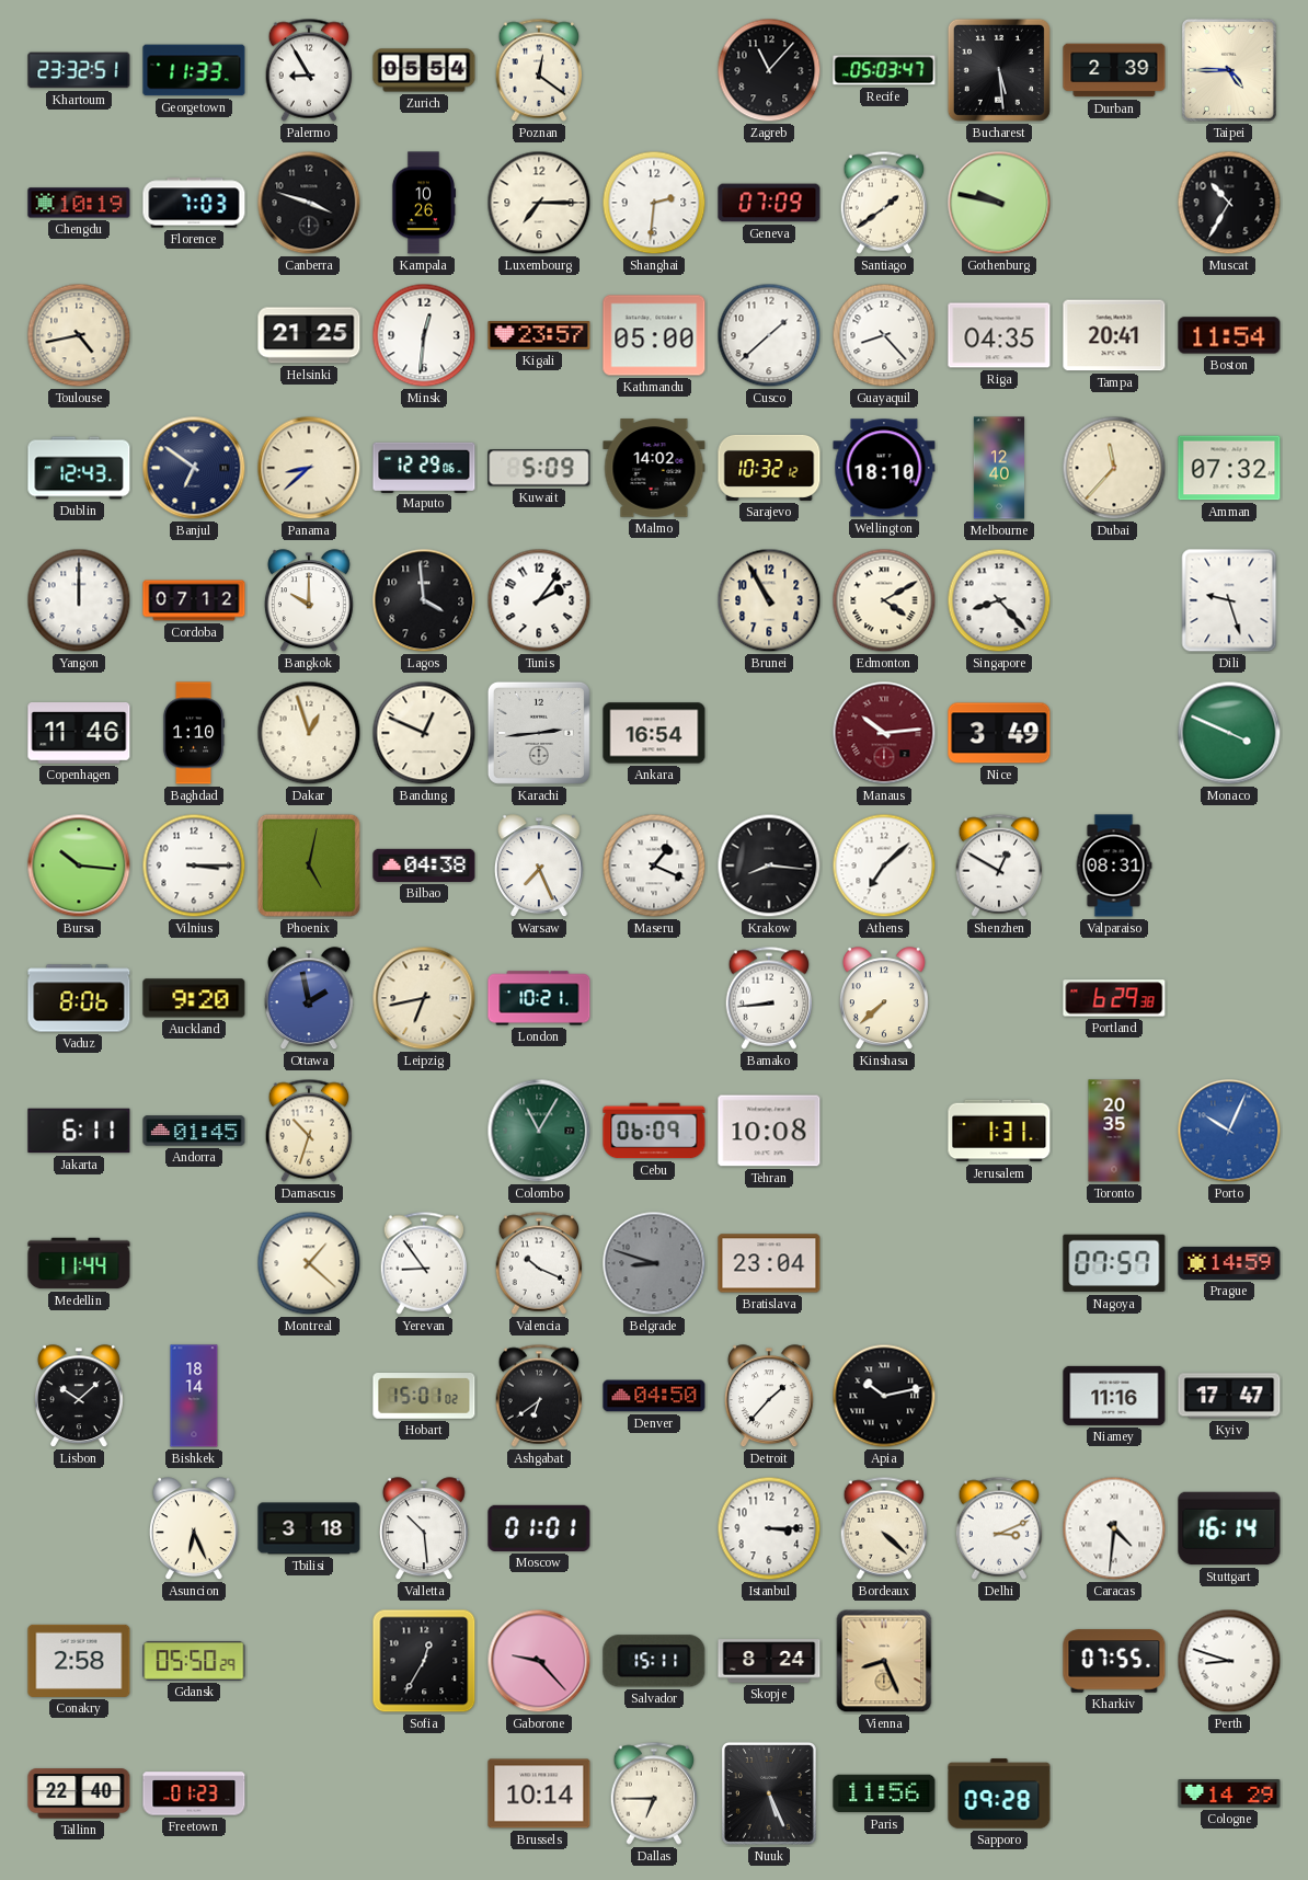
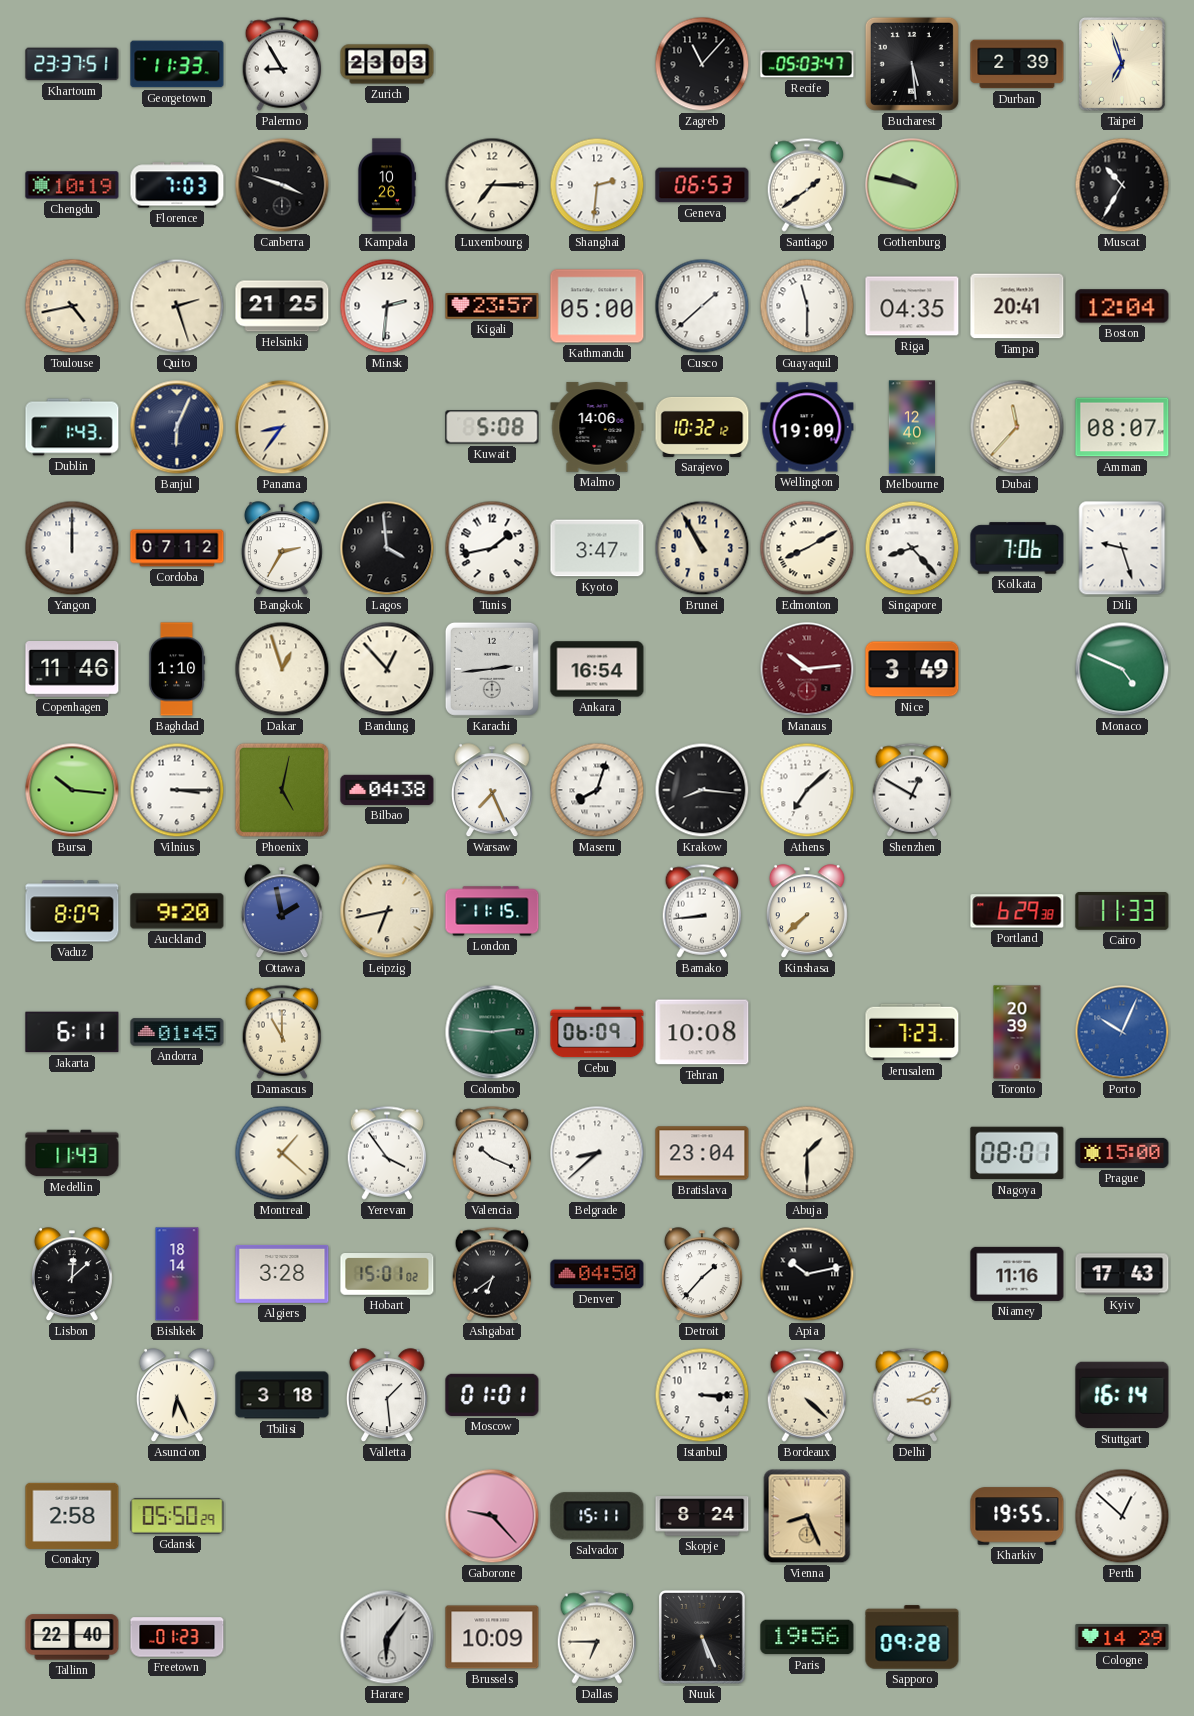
Khartoum: 23:32 -> 23:37 (72, 64)
Zurich: 05:54 -> 23:03 (387, 64)
Poznan: 12:21 -> none (539, 70)
Taipei: 4:45 -> 6:57 (1122, 64)
Geneva: 07:09 -> 06:53 (702, 185)
Quito: none -> 2:27 (177, 306)
Minsk: 12:31 -> 2:31 (387, 306)
Guayaquil: 8:23 -> 11:30 (807, 306)
Boston: 11:54 -> 12:04 (1122, 306)
Dublin: 12:43 -> 1:43 (72, 427)
Banjul: 6:51 -> 6:04 (177, 427)
Panama: 8:38 -> 8:36 (282, 427)
Maputo: 12:29 -> none (424, 467)
Kuwait: 5:09 -> 5:08 (492, 427)
Malmo: 14:02 -> 14:06 (597, 427)
Wellington: 18:10 -> 19:09 (807, 427)
Amman: 07:32 -> 08:07 (1122, 427)
Bangkok: 10:00 -> 2:35 (282, 549)
Tunis: 2:06 -> 1:43 (492, 548)
Kyoto: none -> 3:47 (597, 548)
Edmonton: 4:10 -> 8:10 (807, 548)
Kolkata: none -> 7:06 (1017, 548)
Bandung: 12:49 -> 12:53 (387, 669)
Monaco: 3:49 -> 4:49 (1122, 669)
Maseru: 1:19 -> 8:03 (597, 790)
Valparaiso: 08:31 -> none (1114, 866)
Vaduz: 8:06 -> 8:09 (72, 911)
London: 10:21 -> 11:15 (492, 911)
Cairo: none -> 11:33 (1122, 912)
Damascus: 10:33 -> 11:00 (282, 1032)
Colombo: 11:05 -> 2:46 (492, 1032)
Jerusalem: 1:31 -> 7:23 (912, 1032)
Toronto: 20:35 -> 20:39 (1017, 1032)
Medellin: 11:44 -> 11:43 (72, 1153)
Yerevan: 8:54 -> 3:54 (387, 1153)
Belgrade: 8:48 -> 8:38 (597, 1153)
Belgrade dial: grey -> white (597, 1153)
Abuja: none -> 1:30 (807, 1153)
Nagoya: 07:57 -> 08:01 (1017, 1153)
Prague: 14:59 -> 15:00 (1122, 1153)
Lisbon: 10:08 -> 12:08 (72, 1275)
Algiers: none -> 3:28 (282, 1274)
Kyiv: 17:47 -> 17:43 (1122, 1274)
Valletta: 10:29 -> 1:29 (387, 1396)
Caracas: 4:31 -> none (1114, 1528)
Sofia: 12:35 -> none (424, 1661)
Kharkiv: 07:55 -> 19:55 (1017, 1516)
Perth: 8:48 -> 12:52 (1122, 1516)
Harare: none -> 6:06 (387, 1637)
Brussels: 10:14 -> 10:09 (492, 1637)
Paris: 11:56 -> 19:56 (807, 1637)
